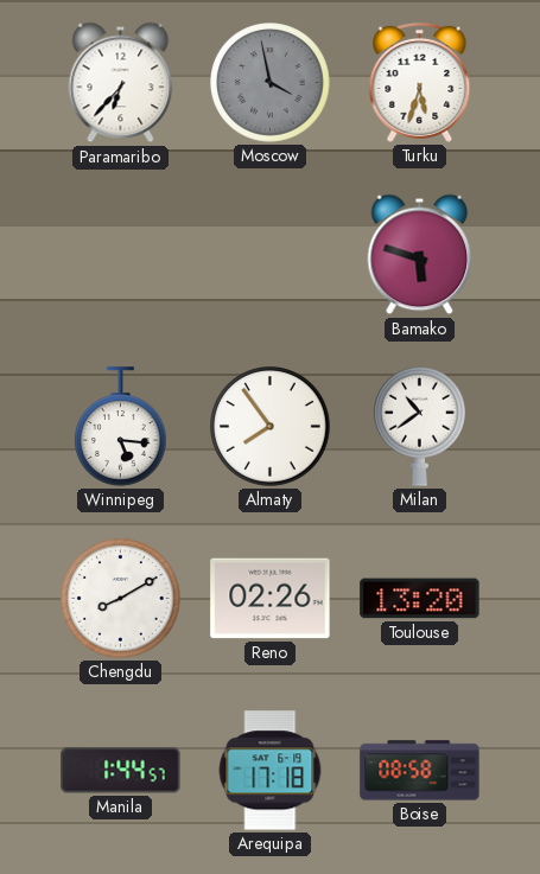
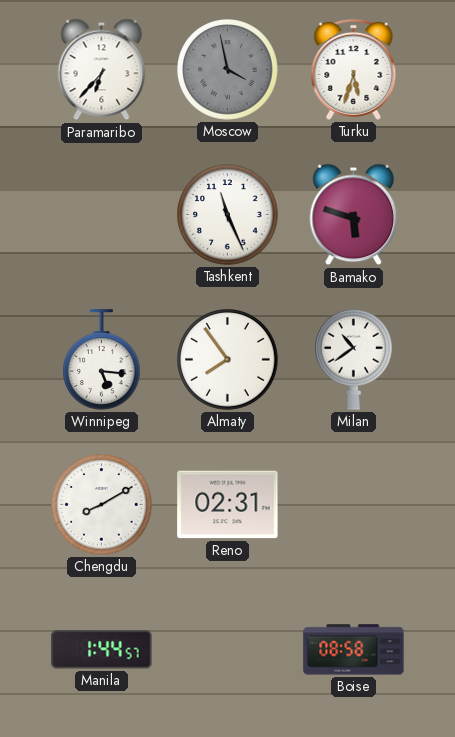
Tashkent: none -> 11:26 (228, 215)
Reno: 02:26 -> 02:31 (228, 505)
Toulouse: 13:20 -> none (420, 599)
Arequipa: 17:18 -> none (271, 771)
